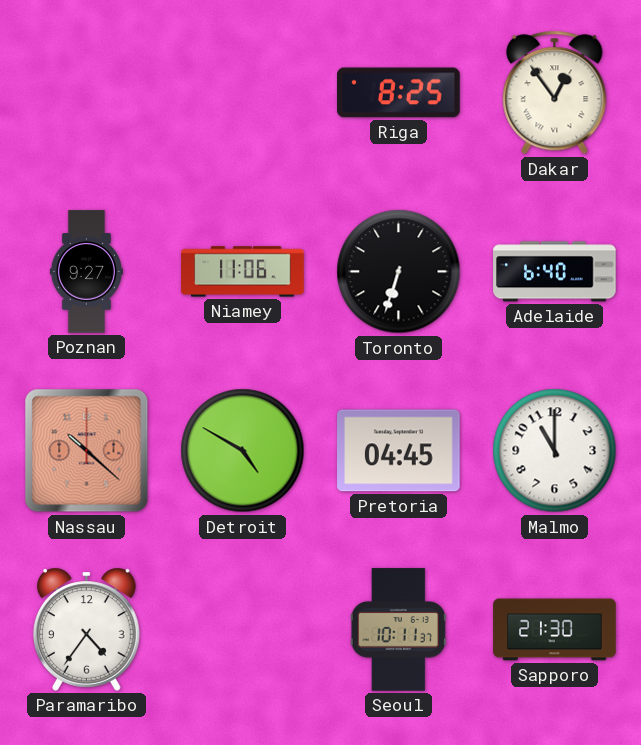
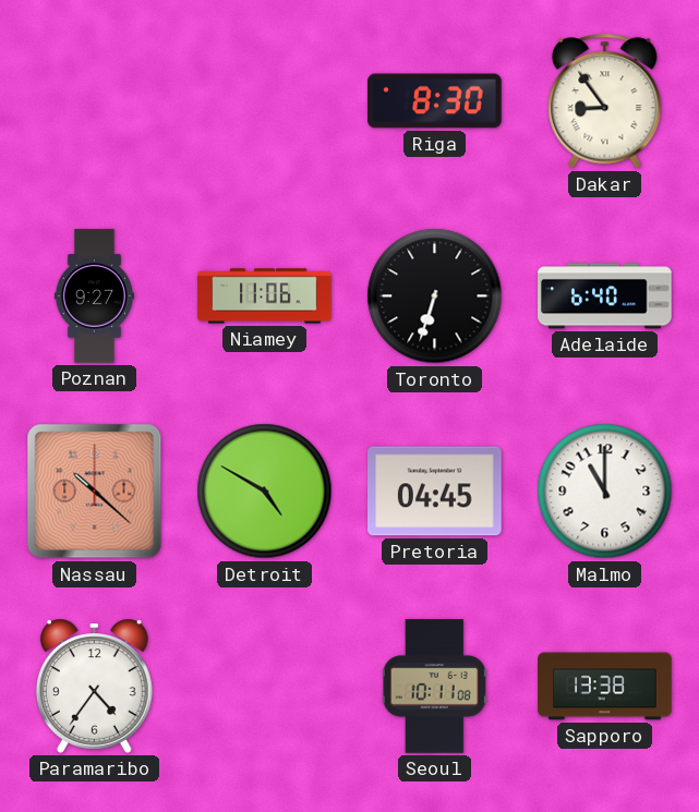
Riga: 8:25 -> 8:30 (435, 101)
Dakar: 12:54 -> 8:54 (605, 101)
Seoul: 10:11:37 -> 10:11:08 (434, 687)
Sapporo: 21:30 -> 13:38 (605, 687)
